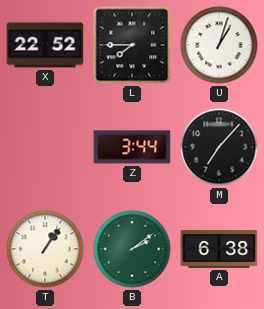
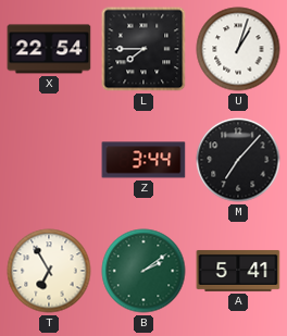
X: 22:52 -> 22:54 (49, 49)
T: 1:06 -> 6:55 (49, 271)
A: 6:38 -> 5:41 (238, 271)
